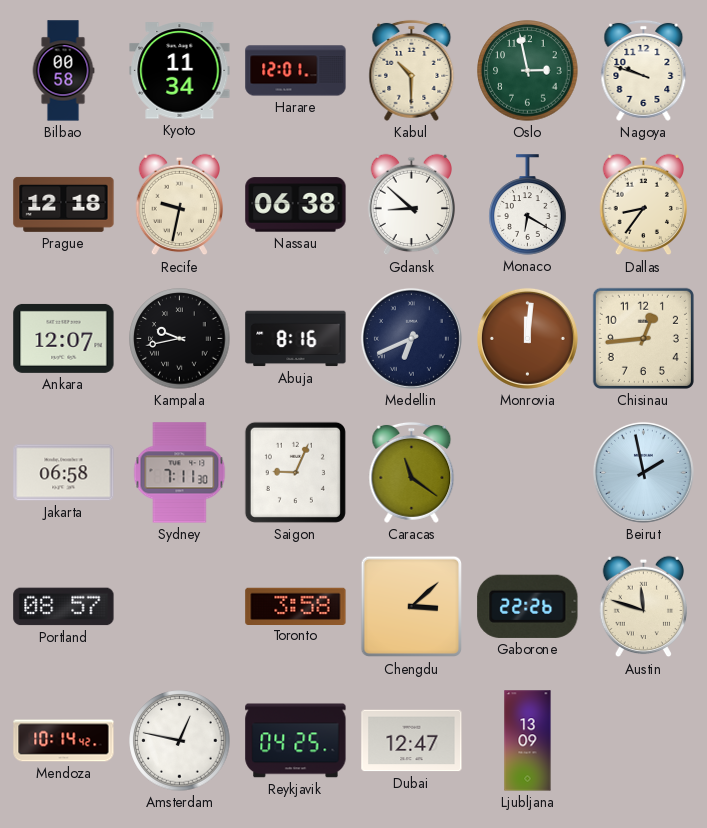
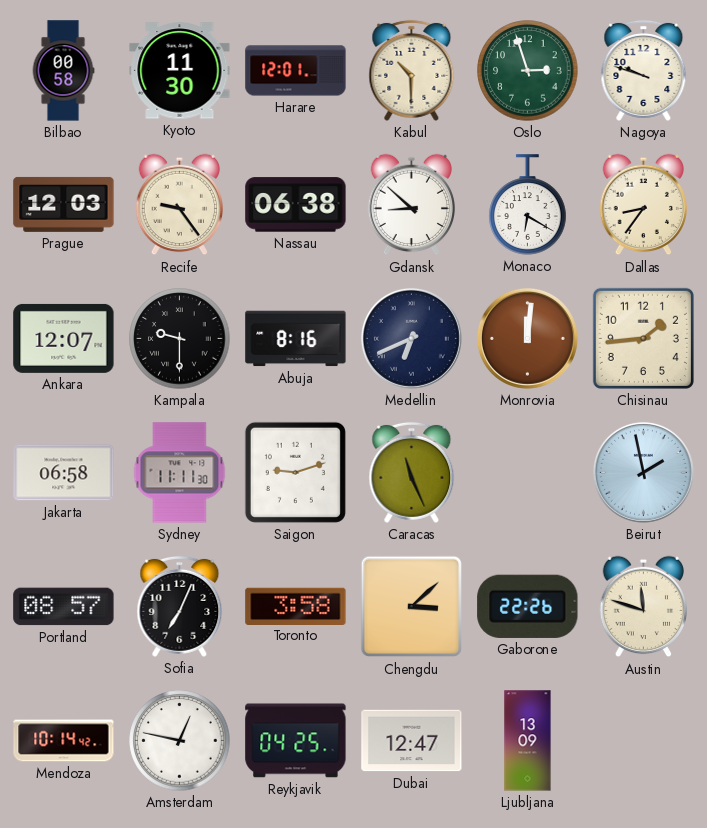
Kyoto: 11:34 -> 11:30 (180, 71)
Oslo: 2:58 -> 2:57 (528, 71)
Prague: 12:18 -> 12:03 (64, 204)
Recife: 9:32 -> 9:24 (180, 205)
Kampala: 9:43 -> 9:30 (180, 339)
Chisinau: 12:44 -> 1:44 (643, 338)
Sydney: 7:11 -> 11:11 (180, 473)
Saigon: 9:04 -> 9:12 (295, 472)
Caracas: 11:21 -> 11:26 (412, 472)
Sofia: none -> 7:04 (180, 606)
